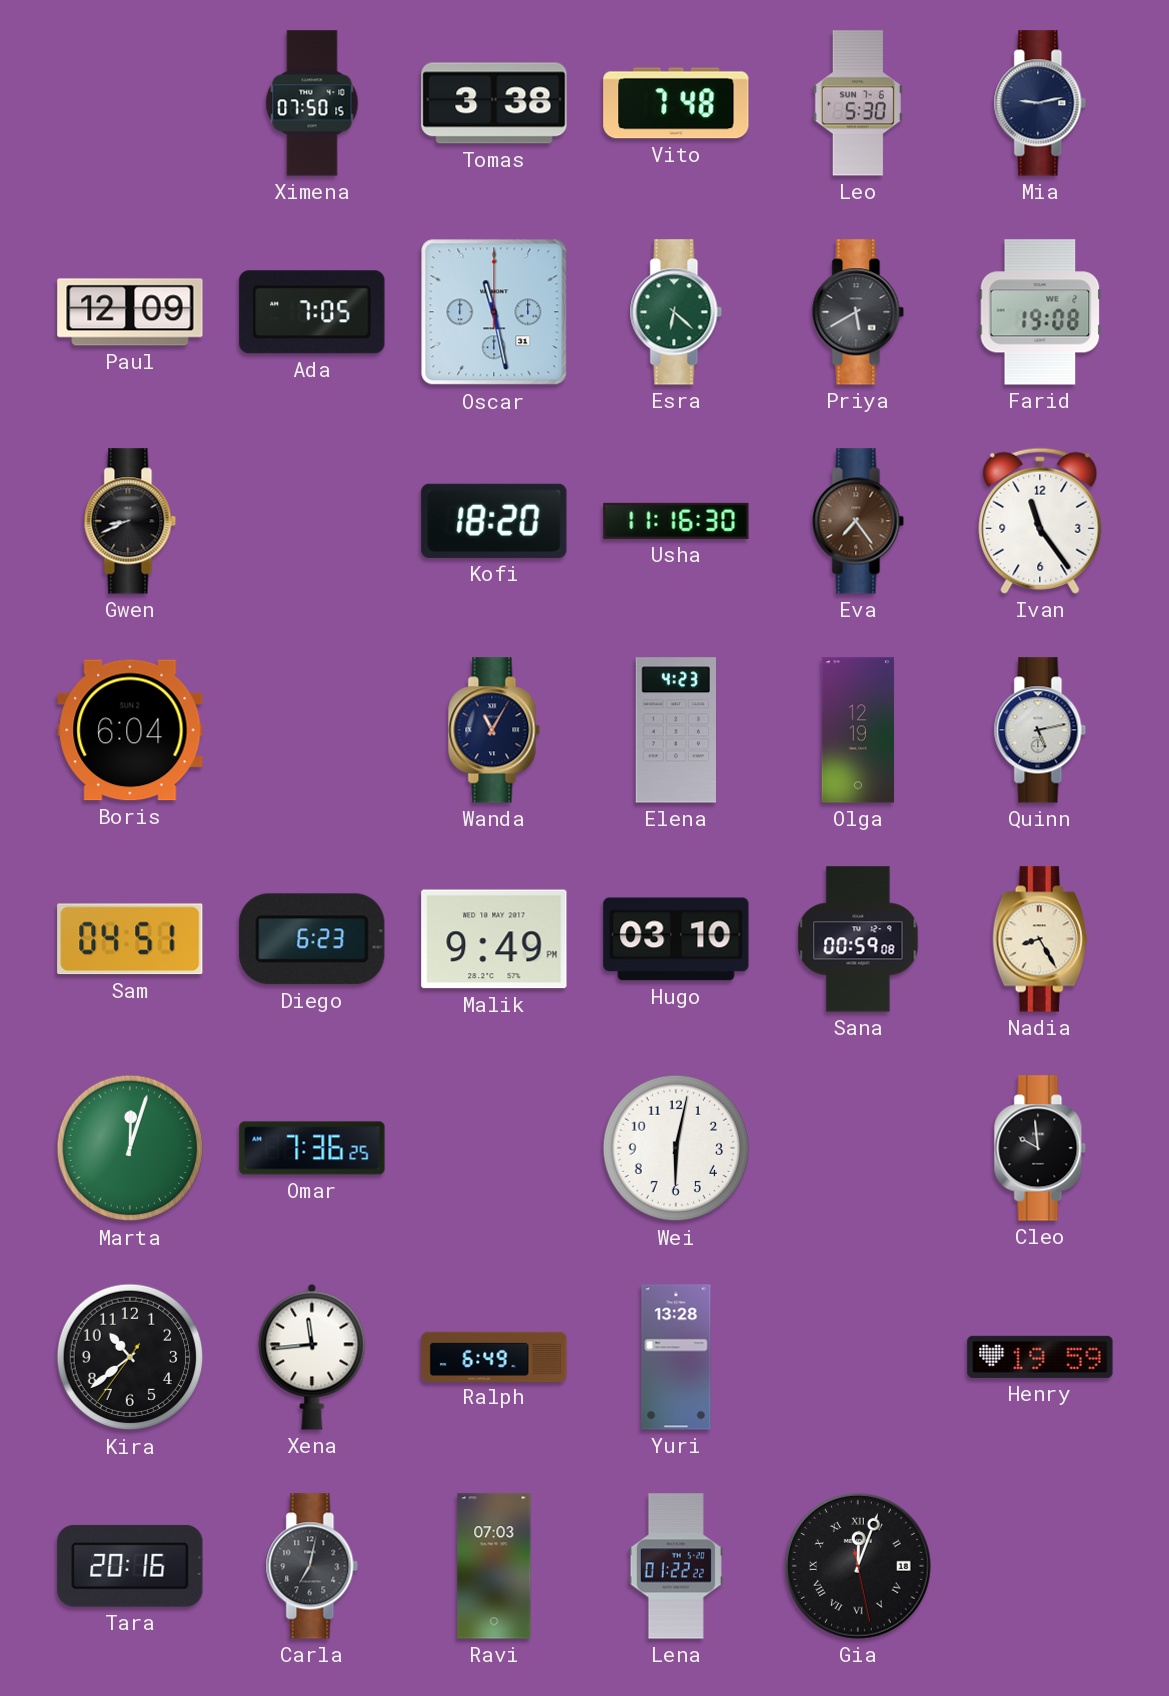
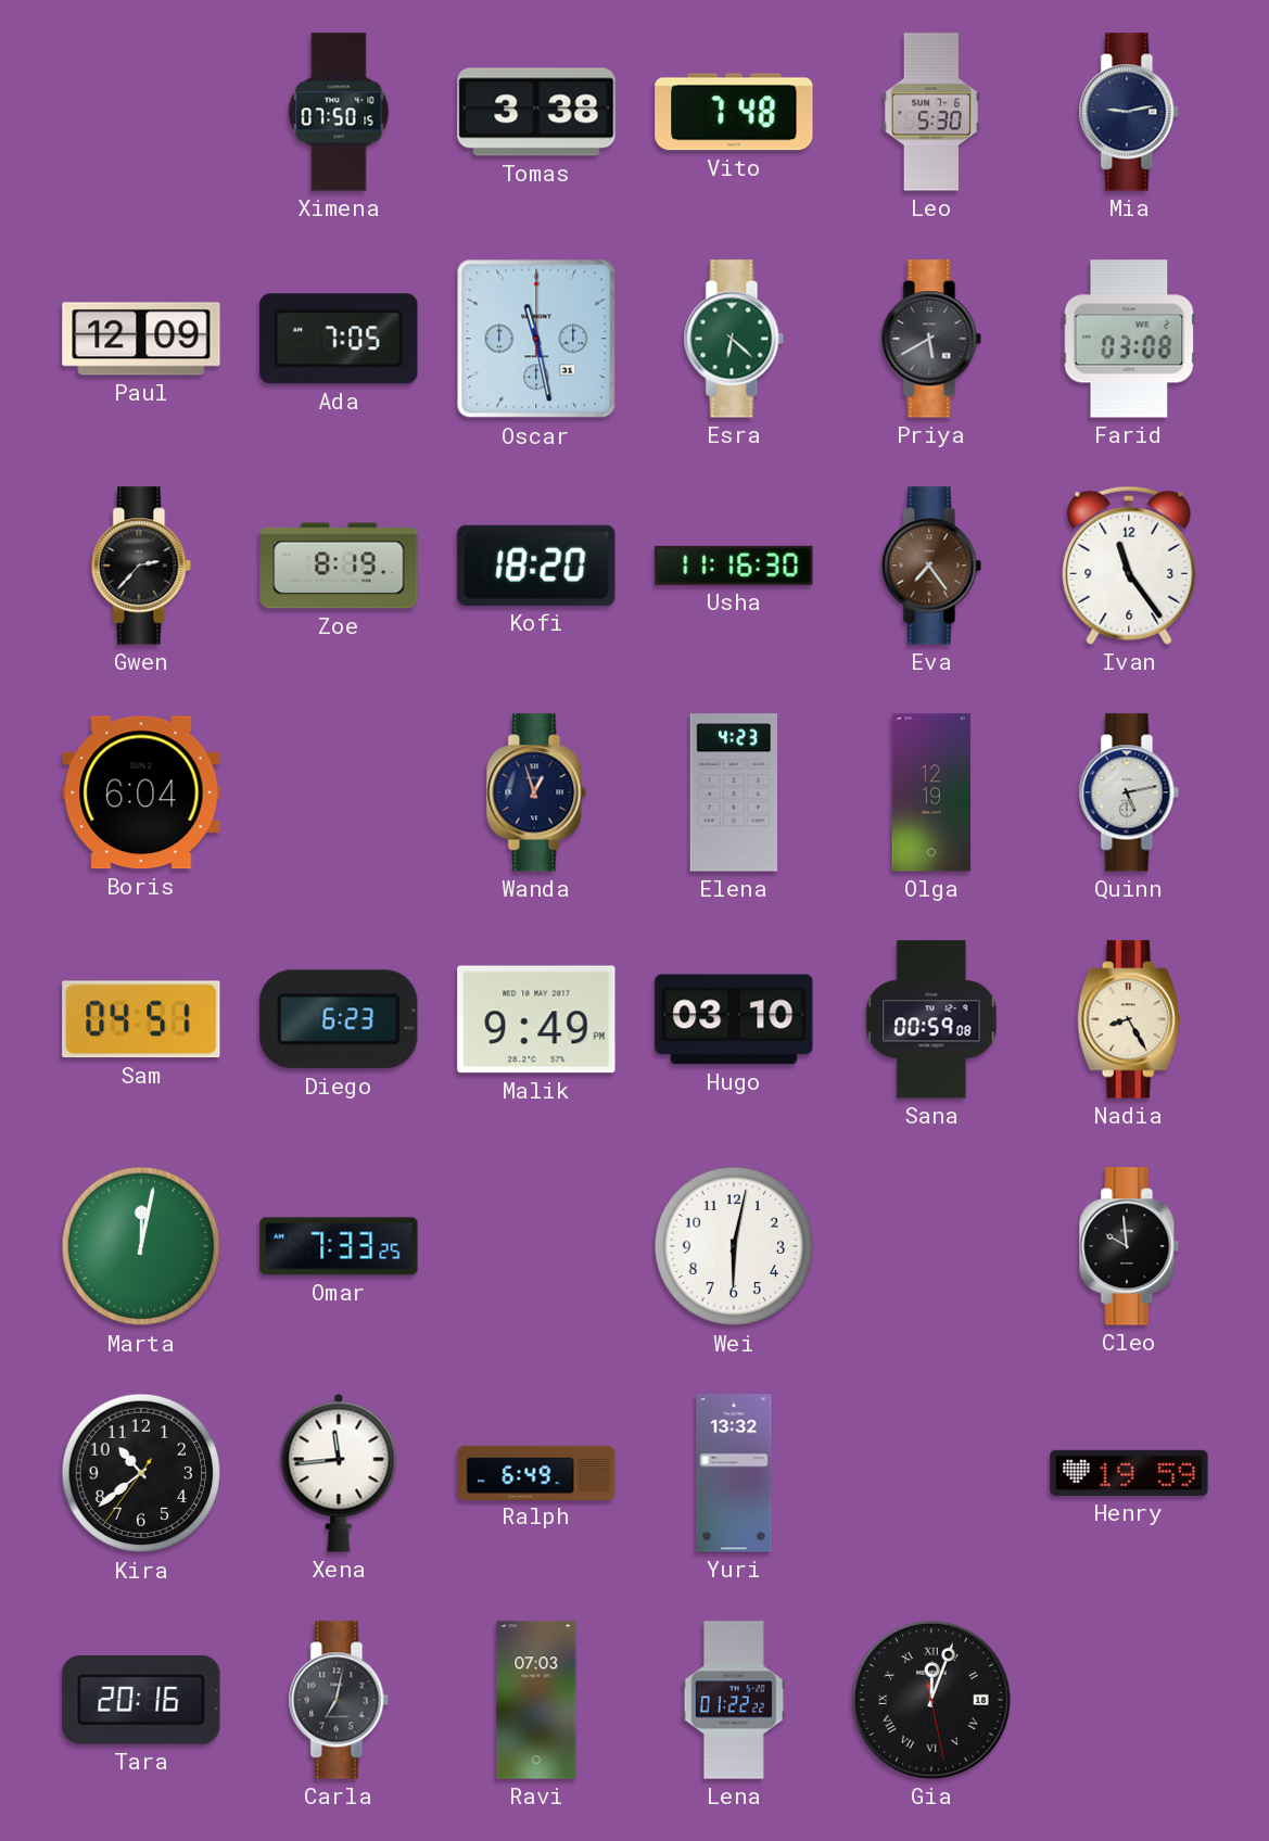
Farid: 19:08 -> 03:08 (1129, 339)
Gwen: 8:41 -> 2:37 (141, 566)
Zoe: none -> 8:19 (339, 566)
Wanda: 11:05 -> 12:57 (536, 792)
Marta: 12:03 -> 12:02 (141, 1246)
Omar: 7:36 -> 7:33 (339, 1246)
Yuri: 13:28 -> 13:32 (734, 1473)
